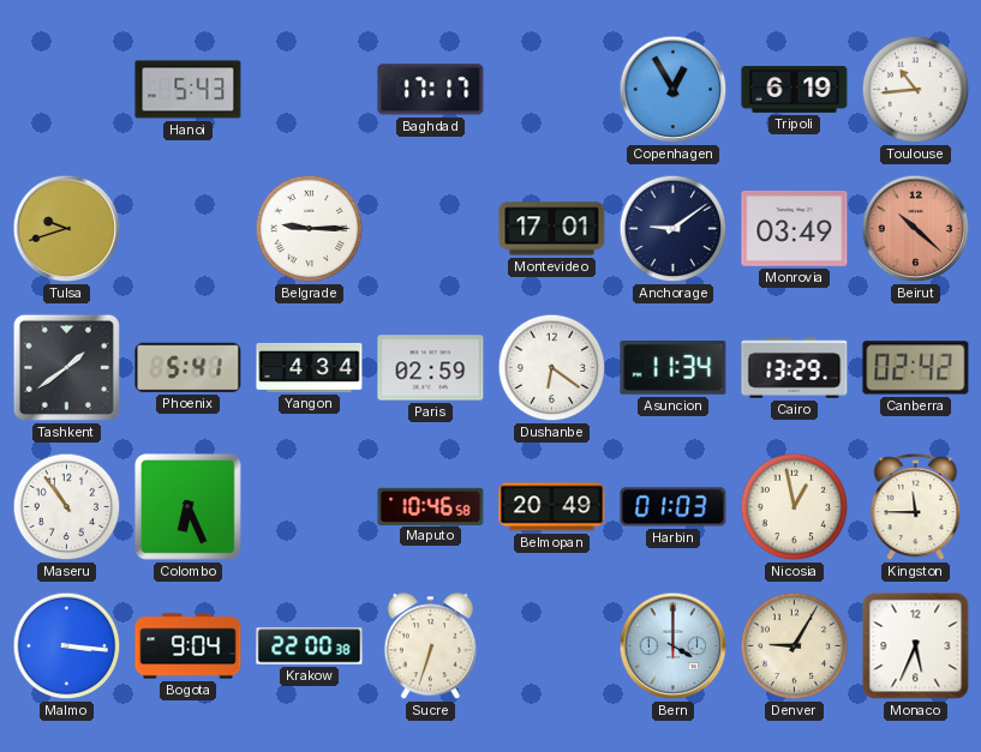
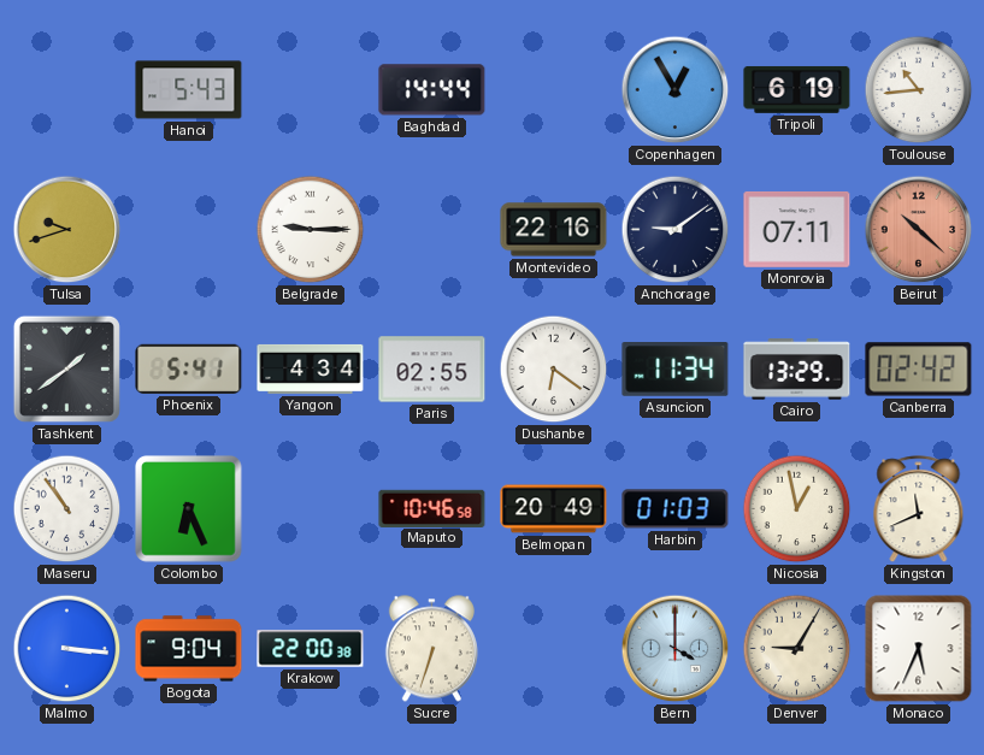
Baghdad: 17:17 -> 14:44 (432, 90)
Montevideo: 17:01 -> 22:16 (554, 230)
Monrovia: 03:49 -> 07:11 (797, 229)
Paris: 02:59 -> 02:55 (432, 370)
Kingston: 11:45 -> 11:41 (919, 509)
